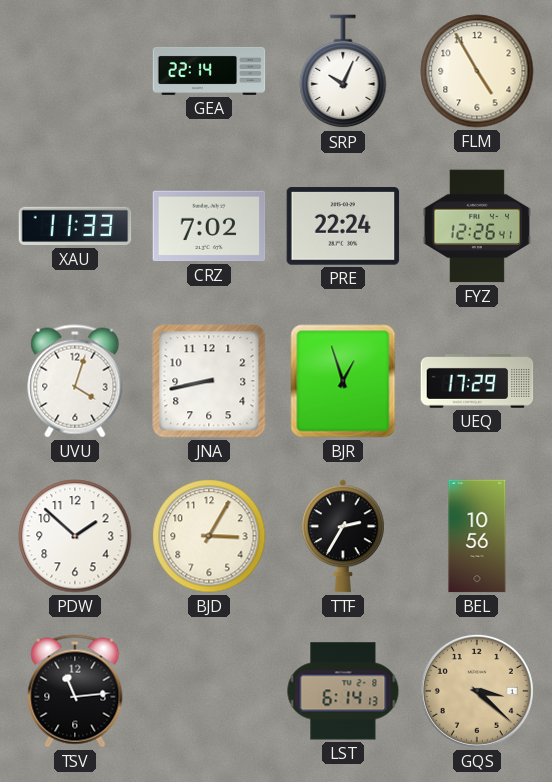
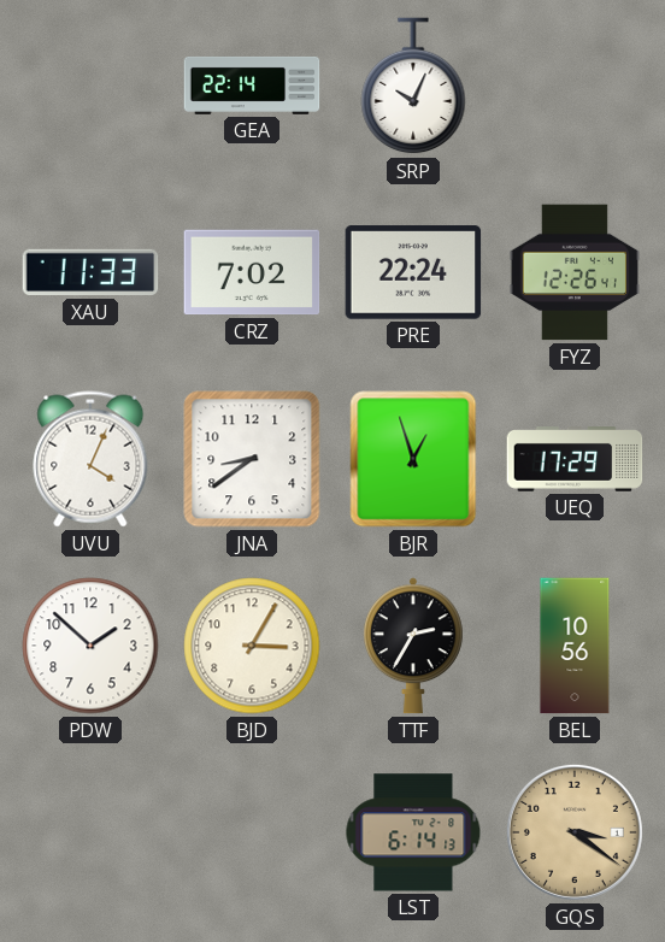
FLM: 4:55 -> none (477, 71)
UVU: 4:03 -> 4:04 (90, 459)
JNA: 8:43 -> 8:39 (252, 459)
TSV: 11:14 -> none (75, 691)
GQS: 3:22 -> 3:21 (575, 832)
